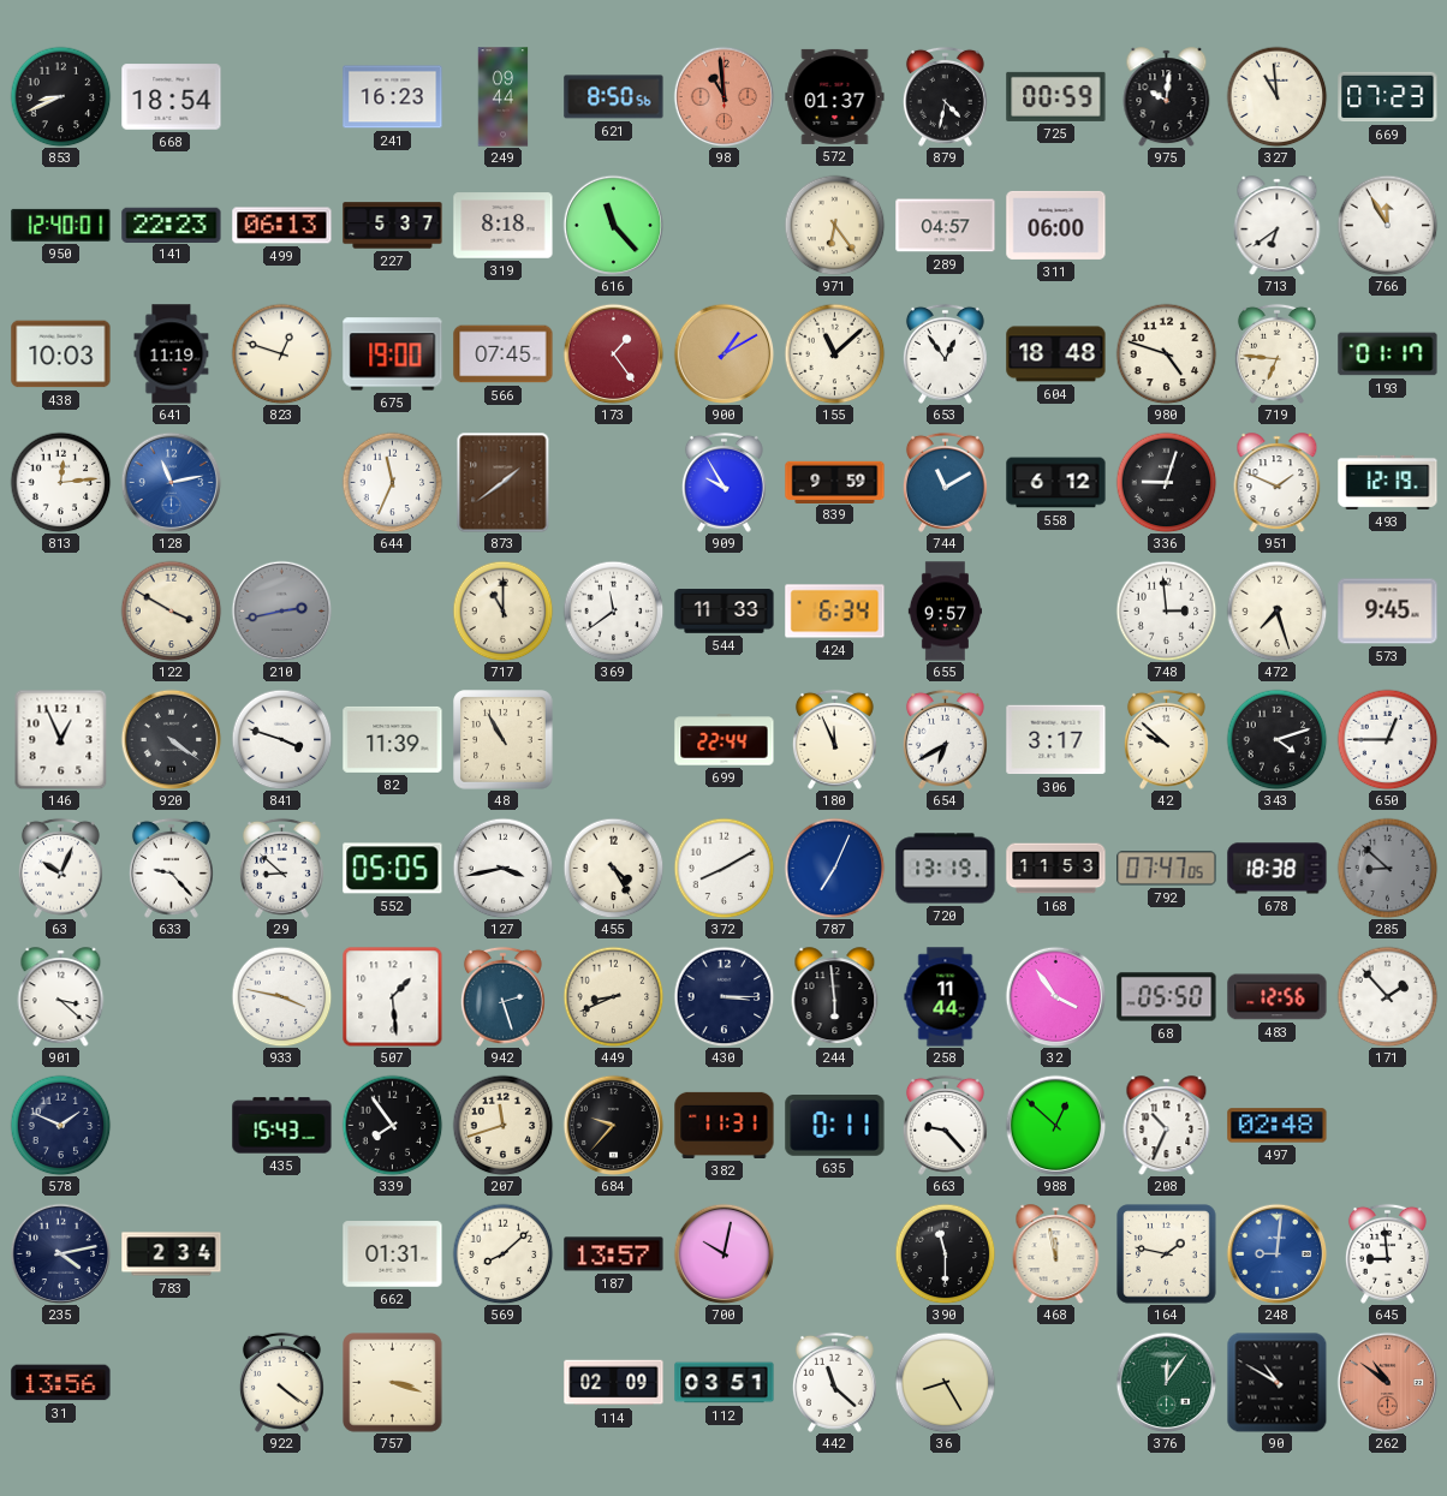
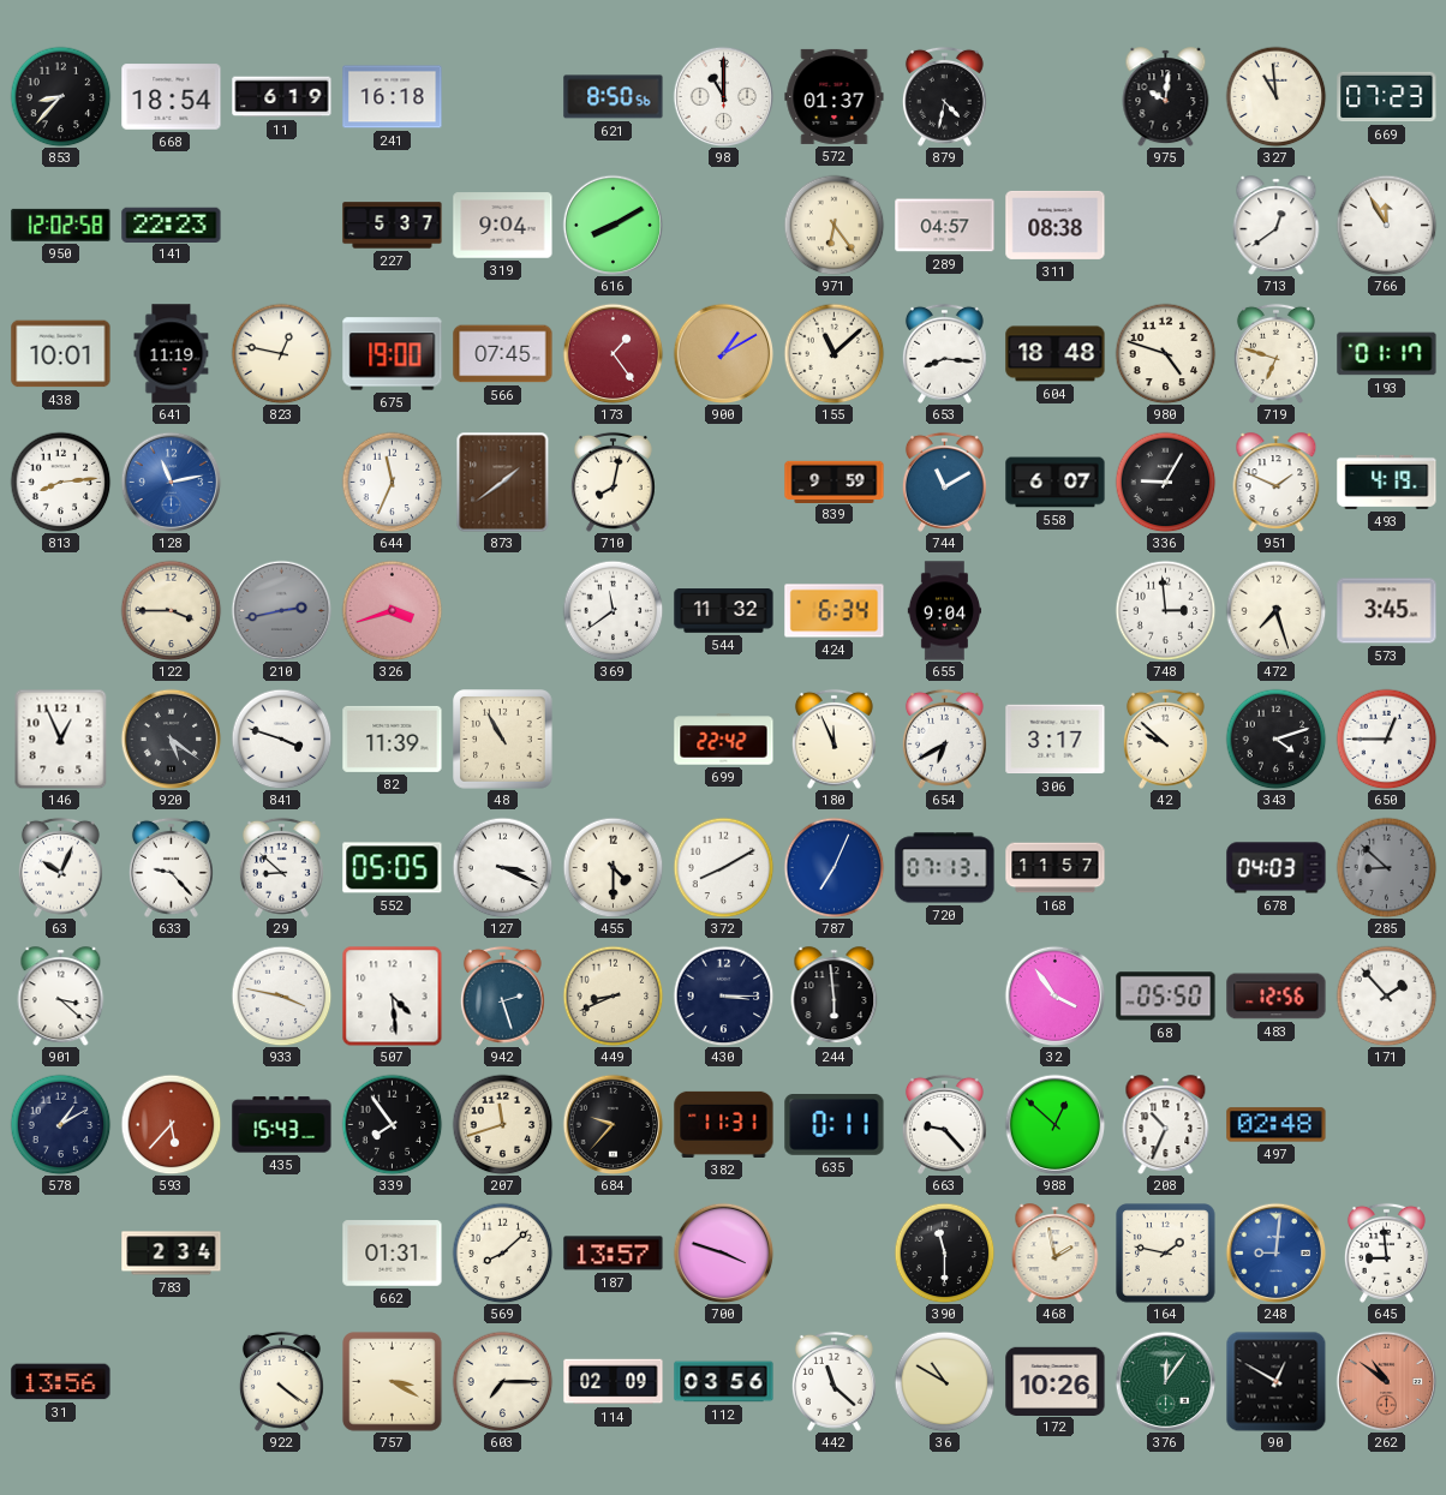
853: 8:41 -> 8:37 (60, 96)
11: none -> 6:19 (282, 97)
241: 16:23 -> 16:18 (393, 97)
249: 09:44 -> none (504, 97)
98: 10:59 -> 11:00 (723, 96)
98 dial: salmon -> white (723, 96)
725: 00:59 -> none (1056, 96)
950: 12:40 -> 12:02 (61, 225)
499: 06:13 -> none (282, 226)
319: 8:18 -> 9:04 (503, 226)
616: 11:23 -> 8:10 (613, 225)
311: 06:00 -> 08:38 (1056, 225)
713: 6:39 -> 12:39 (1277, 226)
438: 10:03 -> 10:01 (61, 354)
823: 12:48 -> 12:47 (281, 353)
653: 12:54 -> 8:16 (944, 353)
719: 6:46 -> 6:48 (1275, 353)
813: 12:14 -> 8:14 (60, 482)
710: none -> 8:02 (613, 482)
909: 9:55 -> none (723, 482)
558: 6:12 -> 6:07 (1056, 483)
336: 9:03 -> 9:05 (1165, 482)
493: 12:19 -> 4:19 (1387, 482)
122: 3:50 -> 3:45 (171, 610)
326: none -> 3:42 (392, 610)
717: 11:00 -> none (502, 610)
544: 11:33 -> 11:32 (724, 611)
655: 9:57 -> 9:04 (945, 611)
573: 9:45 -> 3:45 (1387, 611)
920: 4:21 -> 5:21 (171, 738)
699: 22:44 -> 22:42 (724, 740)
127: 3:43 -> 3:19 (502, 867)
455: 4:25 -> 4:30 (613, 867)
720: 13:19 -> 07:13 (945, 868)
168: 11:53 -> 11:57 (1056, 868)
792: 07:47 -> none (1167, 869)
678: 18:38 -> 04:03 (1277, 868)
507: 1:29 -> 4:29 (392, 995)
258: 11:44 -> none (946, 997)
578: 1:49 -> 1:10 (60, 1124)
593: none -> 5:37 (171, 1124)
235: 4:13 -> none (60, 1253)
700: 10:02 -> 3:48 (723, 1252)
468: 11:58 -> 1:58 (1056, 1254)
757: 3:18 -> 3:20 (393, 1382)
603: none -> 7:15 (502, 1381)
112: 03:51 -> 03:56 (724, 1382)
36: 8:25 -> 10:50 (944, 1381)
172: none -> 10:26 (1056, 1381)
90: 10:50 -> 12:50 (1275, 1381)
